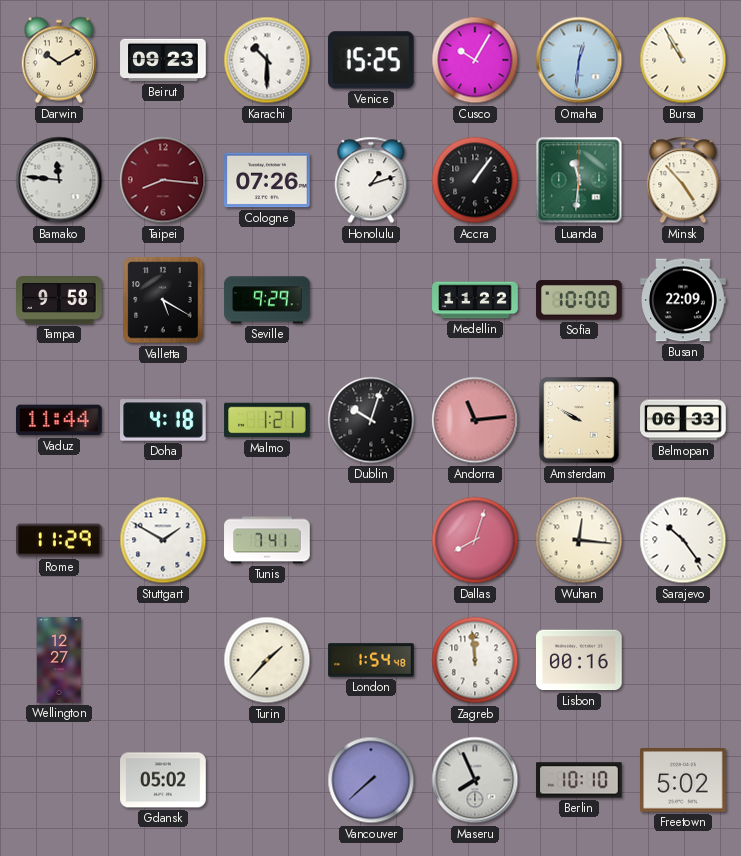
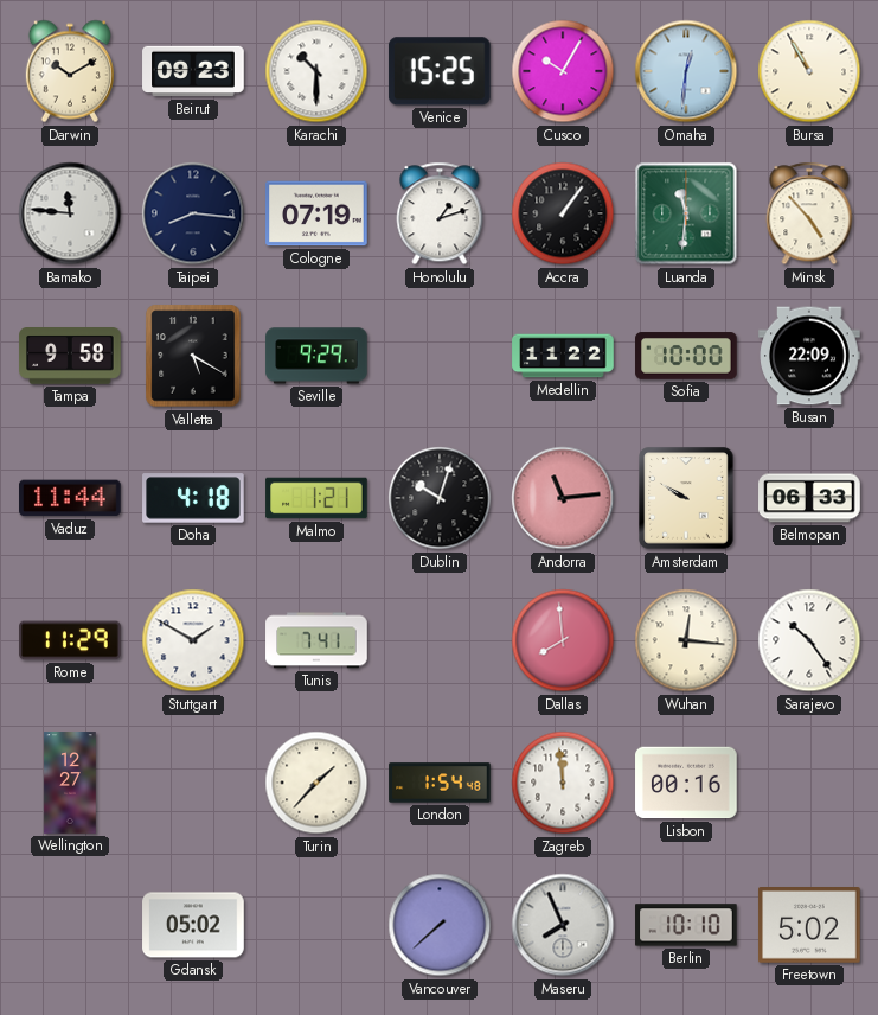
Taipei dial: burgundy -> navy (193, 213)
Cologne: 07:26 -> 07:19 (316, 213)
Dallas: 8:03 -> 7:59 (563, 640)
